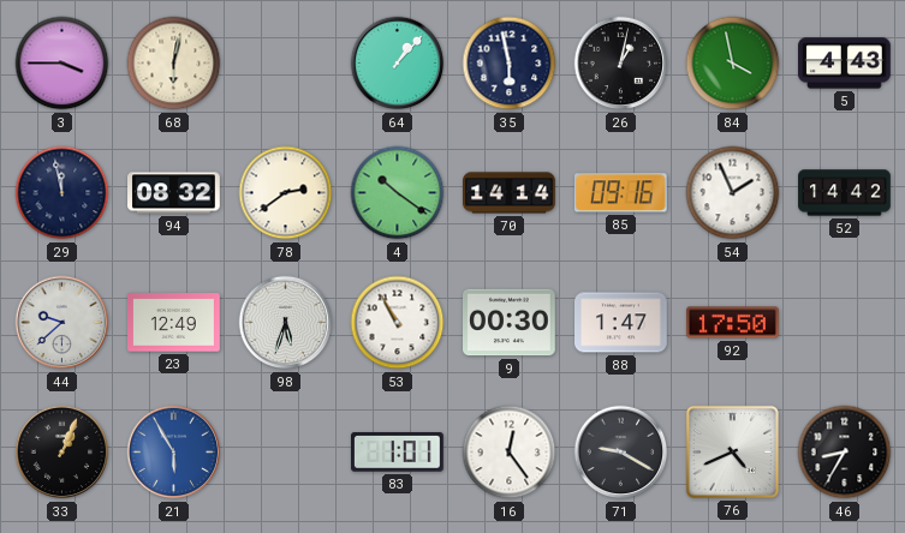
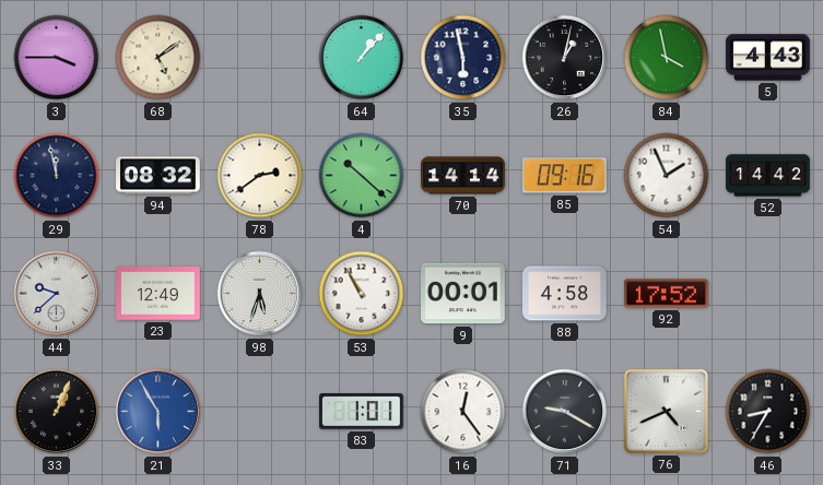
68: 6:02 -> 5:09 (158, 58)
4: 10:21 -> 10:22 (362, 176)
9: 00:30 -> 00:01 (463, 294)
88: 1:47 -> 4:58 (565, 294)
92: 17:50 -> 17:52 (667, 294)
